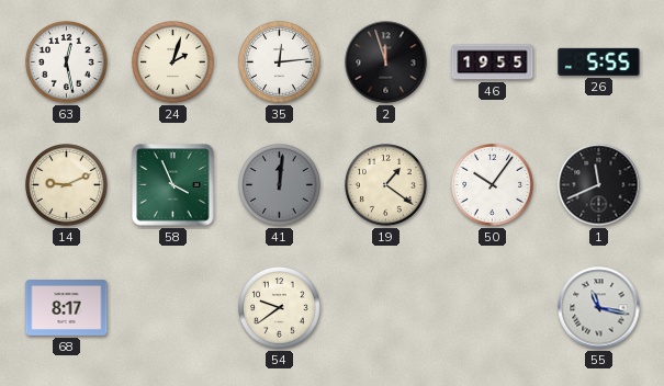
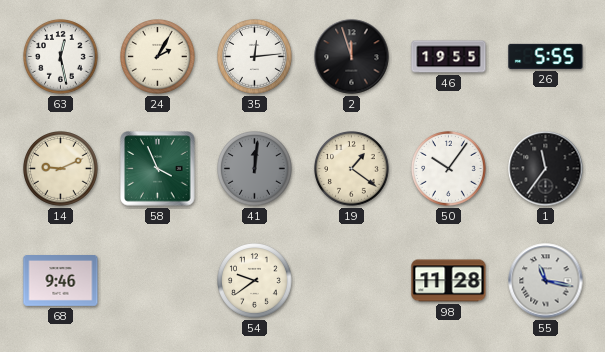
24: 2:03 -> 2:05 (158, 57)
1: 11:41 -> 11:36 (546, 169)
68: 8:17 -> 9:46 (61, 281)
98: none -> 11:28 (449, 281)
